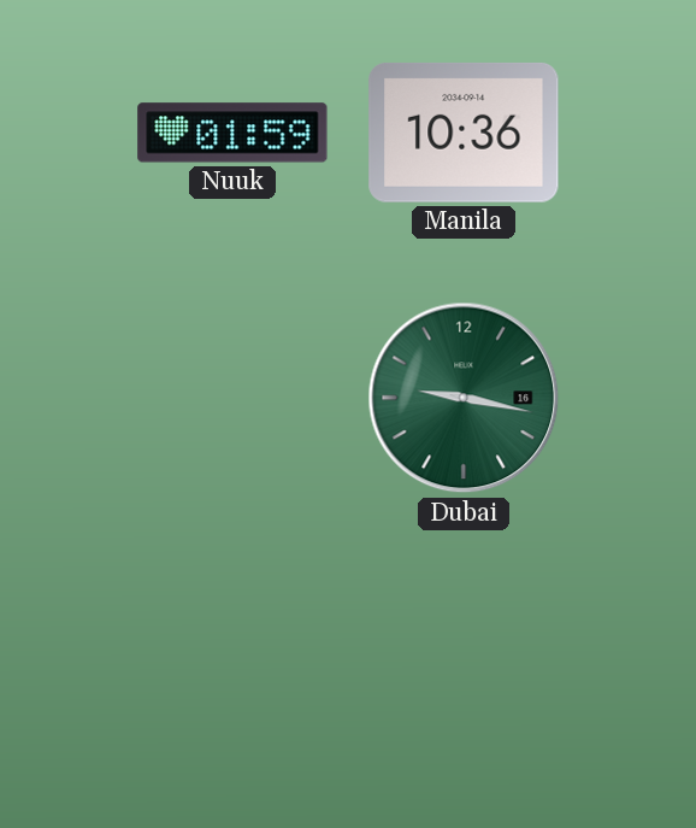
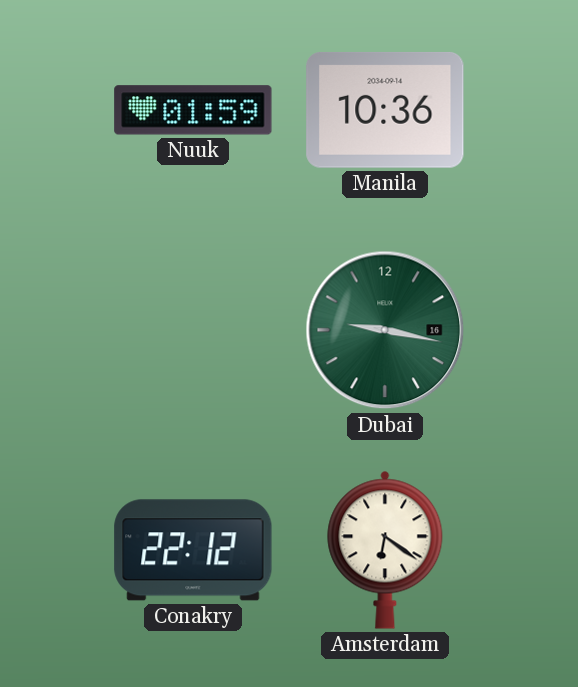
Conakry: none -> 22:12 (193, 550)
Amsterdam: none -> 6:21 (385, 550)
